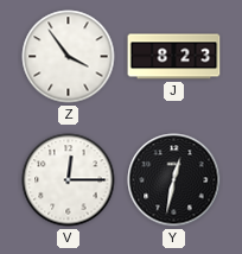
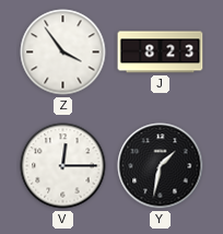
Y: 12:32 -> 1:32 (161, 166)
